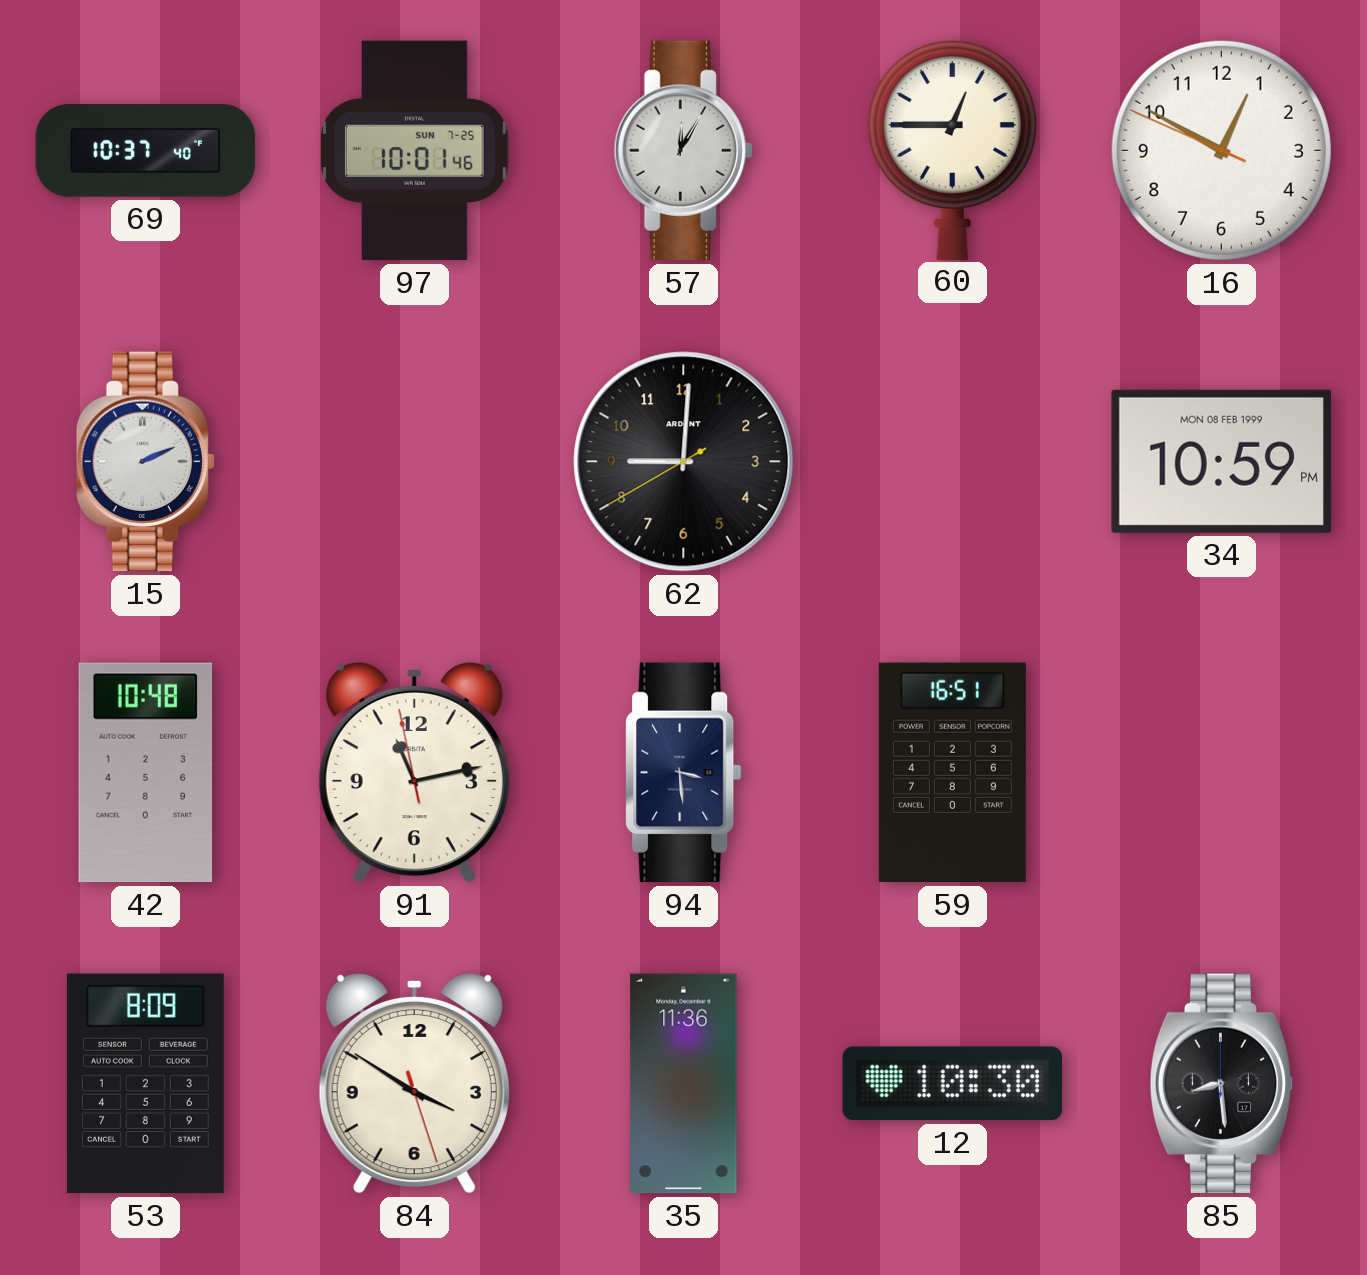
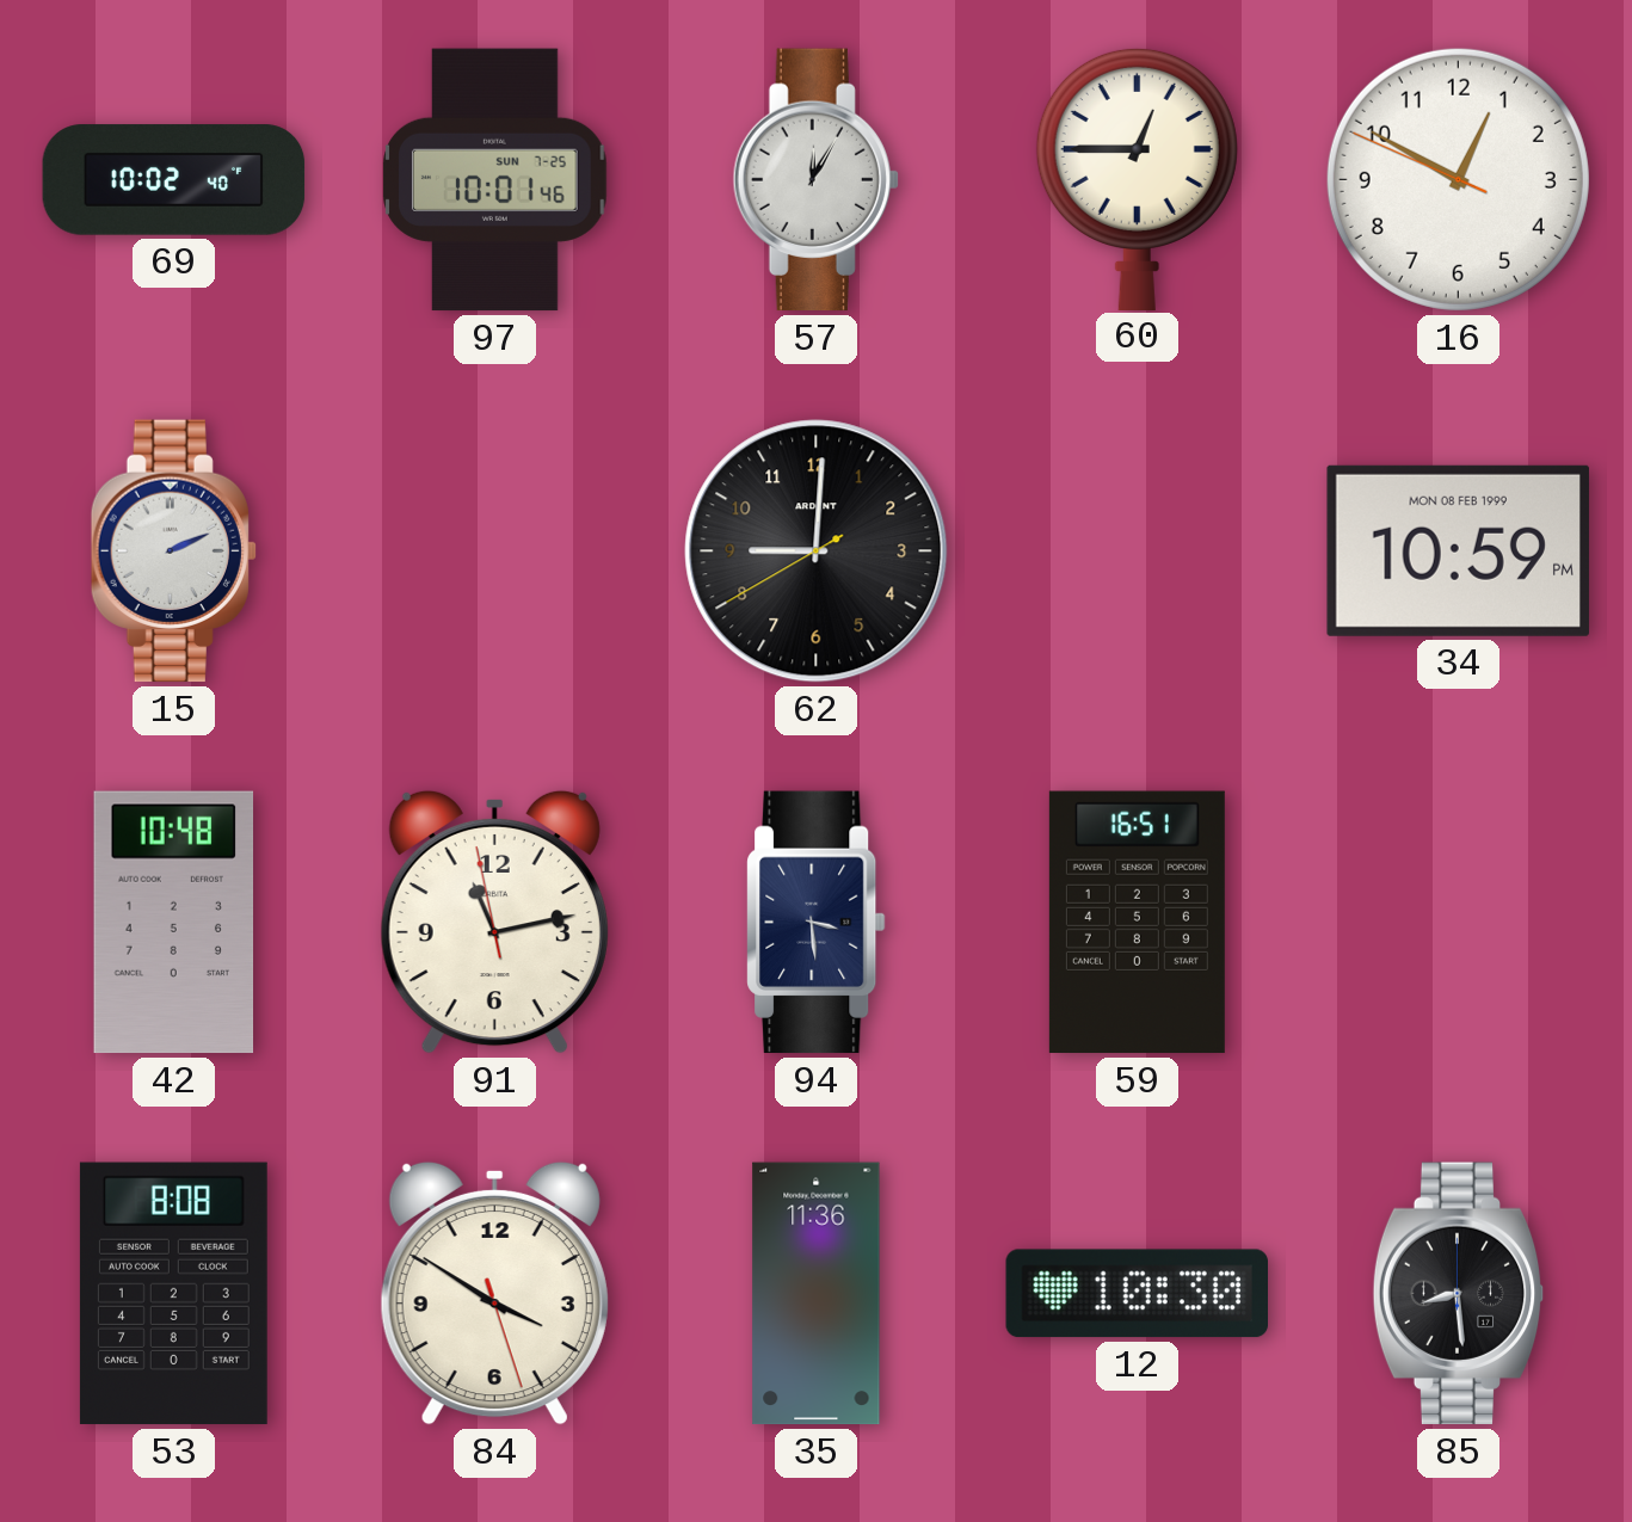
69: 10:37 -> 10:02 (174, 180)
53: 8:09 -> 8:08 (173, 1294)
